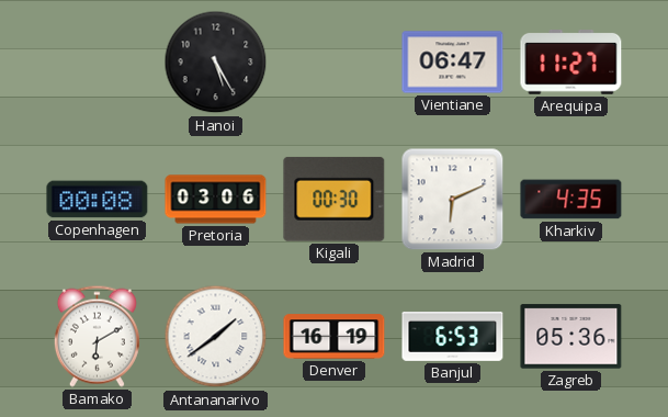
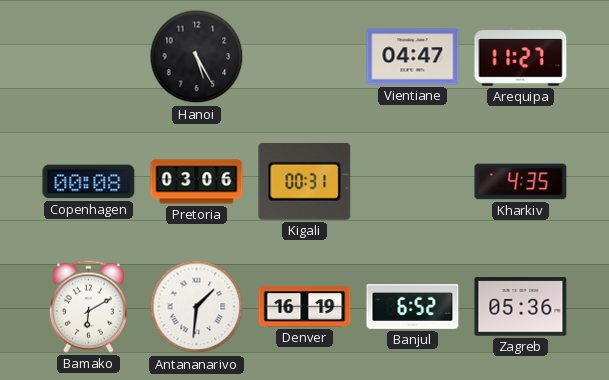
Vientiane: 06:47 -> 04:47 (413, 57)
Kigali: 00:30 -> 00:31 (305, 181)
Madrid: 6:11 -> none (453, 200)
Antananarivo: 1:39 -> 1:31 (197, 307)
Banjul: 6:53 -> 6:52 (413, 306)
